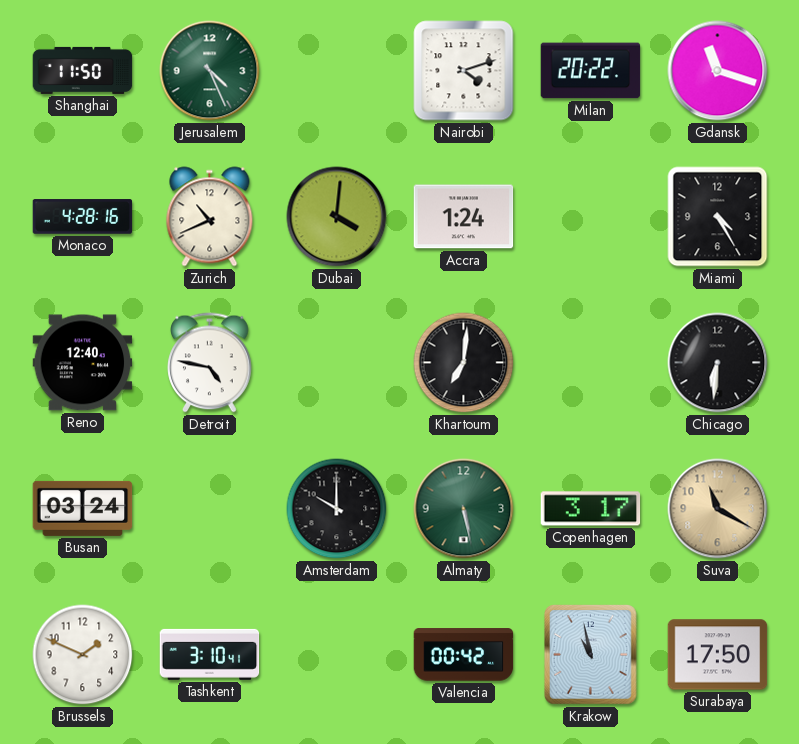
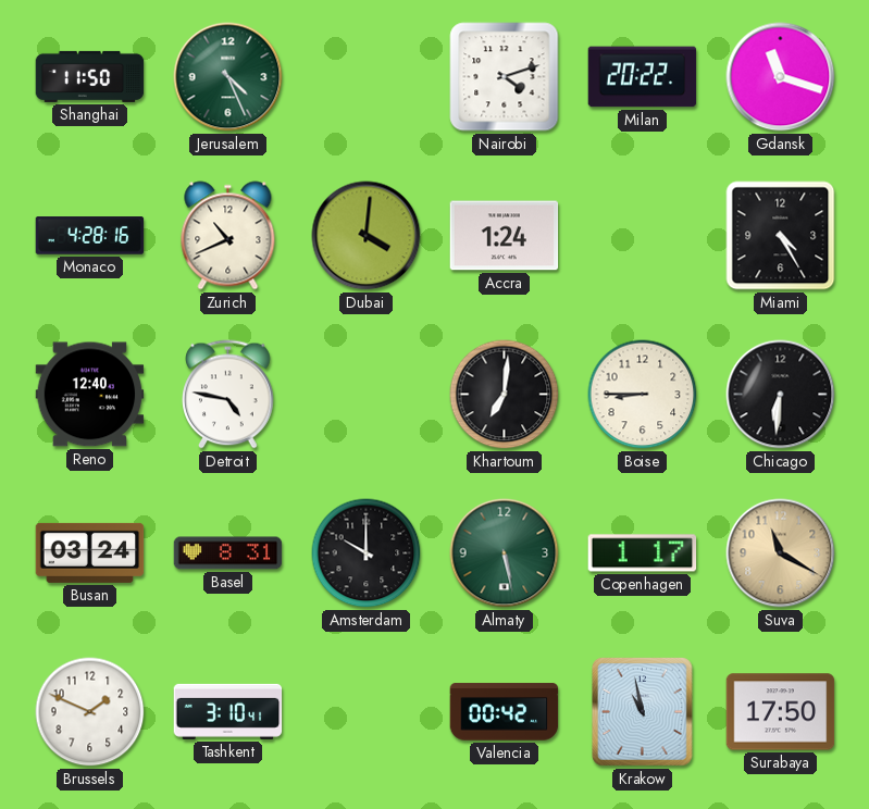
Boise: none -> 8:45 (643, 395)
Basel: none -> 8:31 (228, 553)
Copenhagen: 3:17 -> 1:17 (643, 553)
